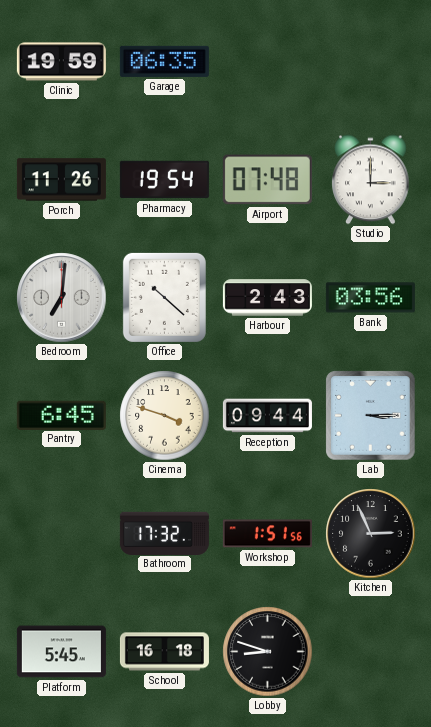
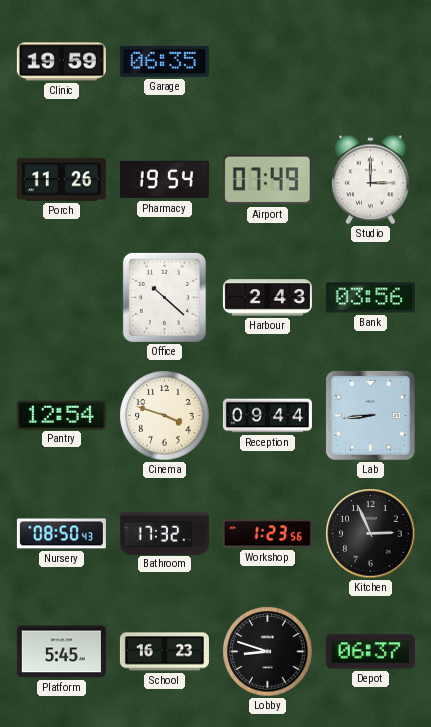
Airport: 07:48 -> 07:49 (267, 180)
Bedroom: 7:01 -> none (62, 298)
Pantry: 6:45 -> 12:54 (61, 415)
Lab: 3:15 -> 8:44 (371, 416)
Nursery: none -> 08:50 (61, 534)
Workshop: 1:51 -> 1:23 (267, 534)
School: 16:18 -> 16:23 (164, 652)
Depot: none -> 06:37 (370, 652)
